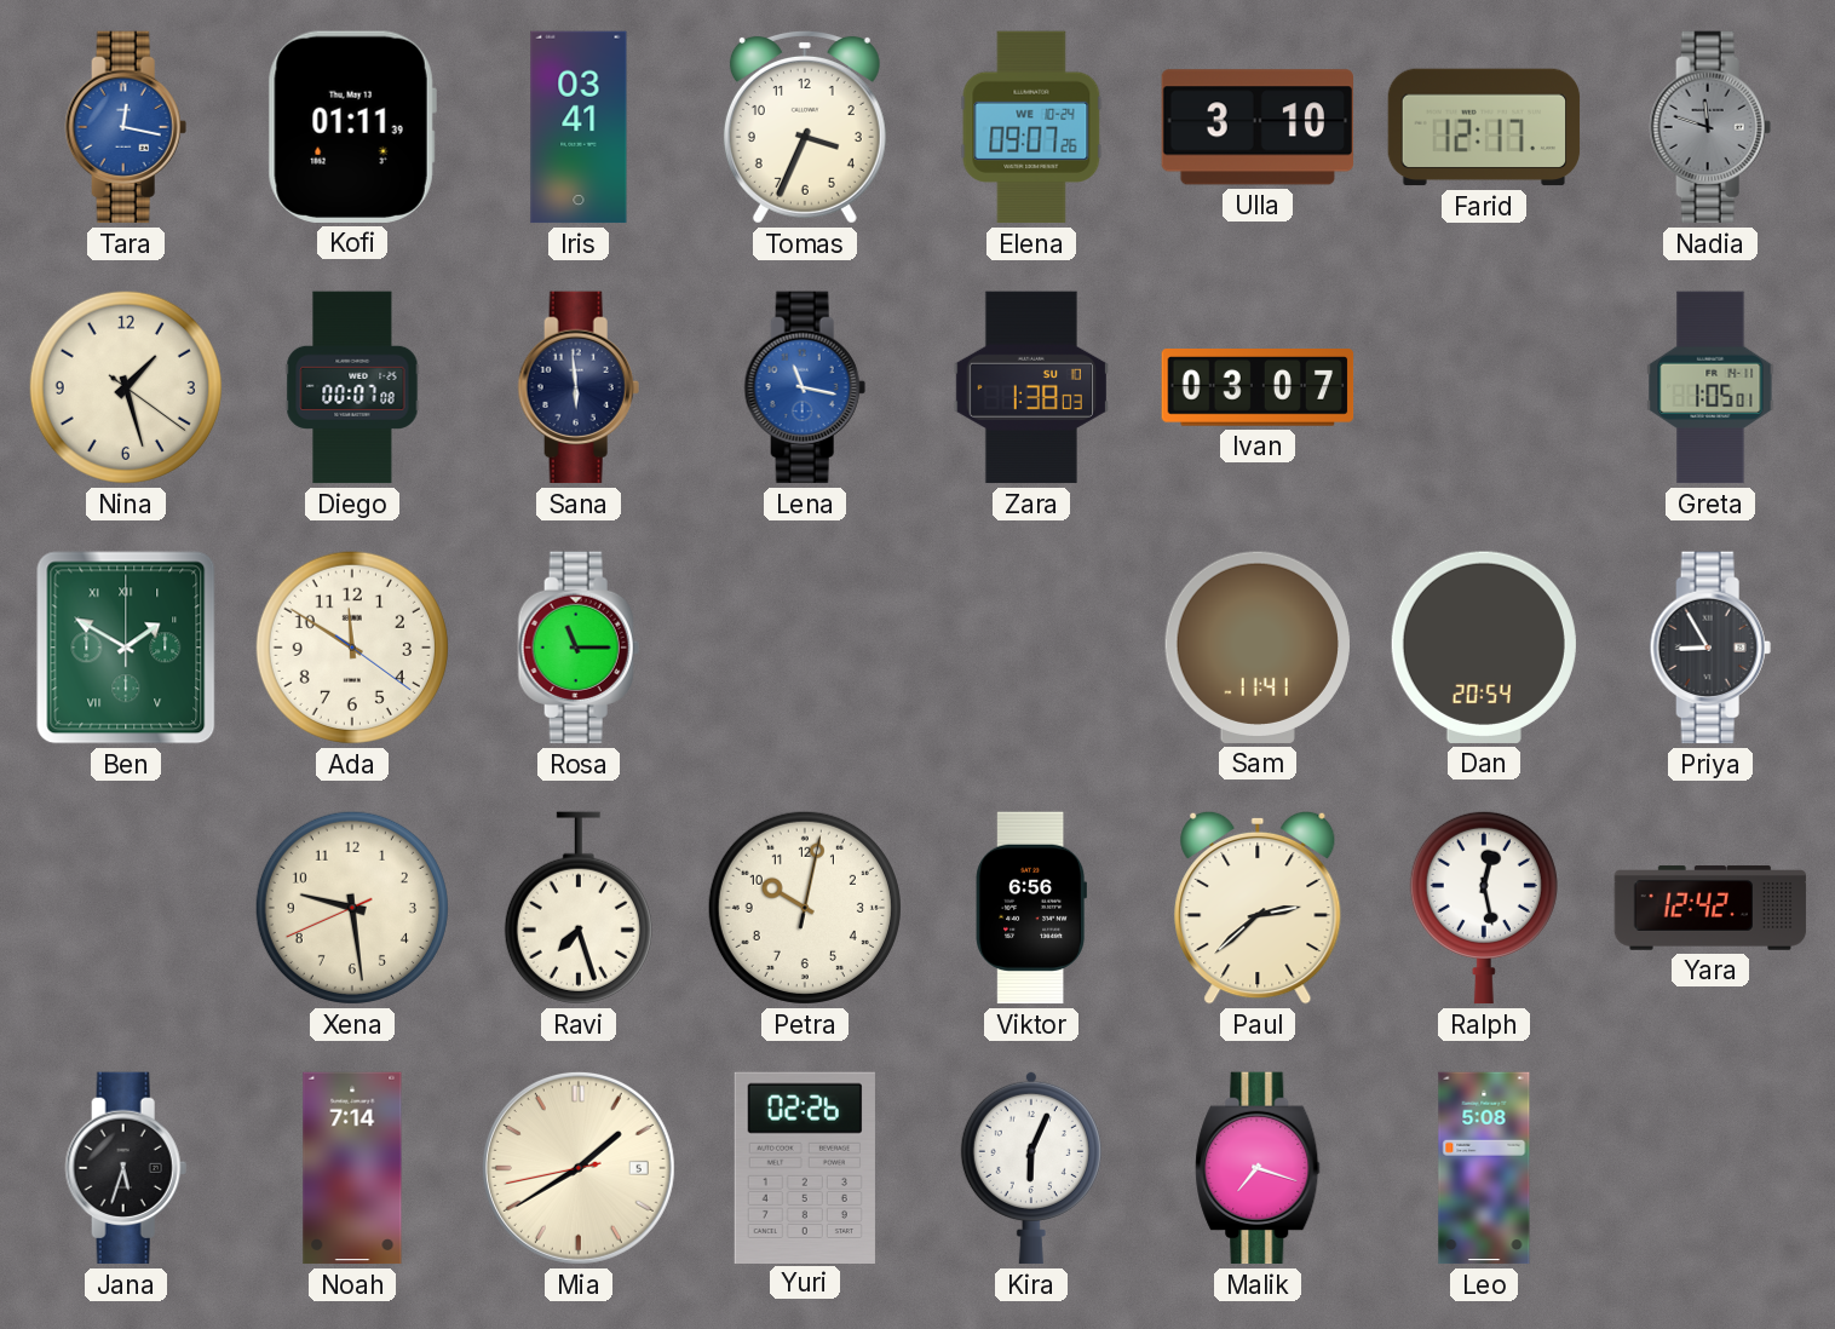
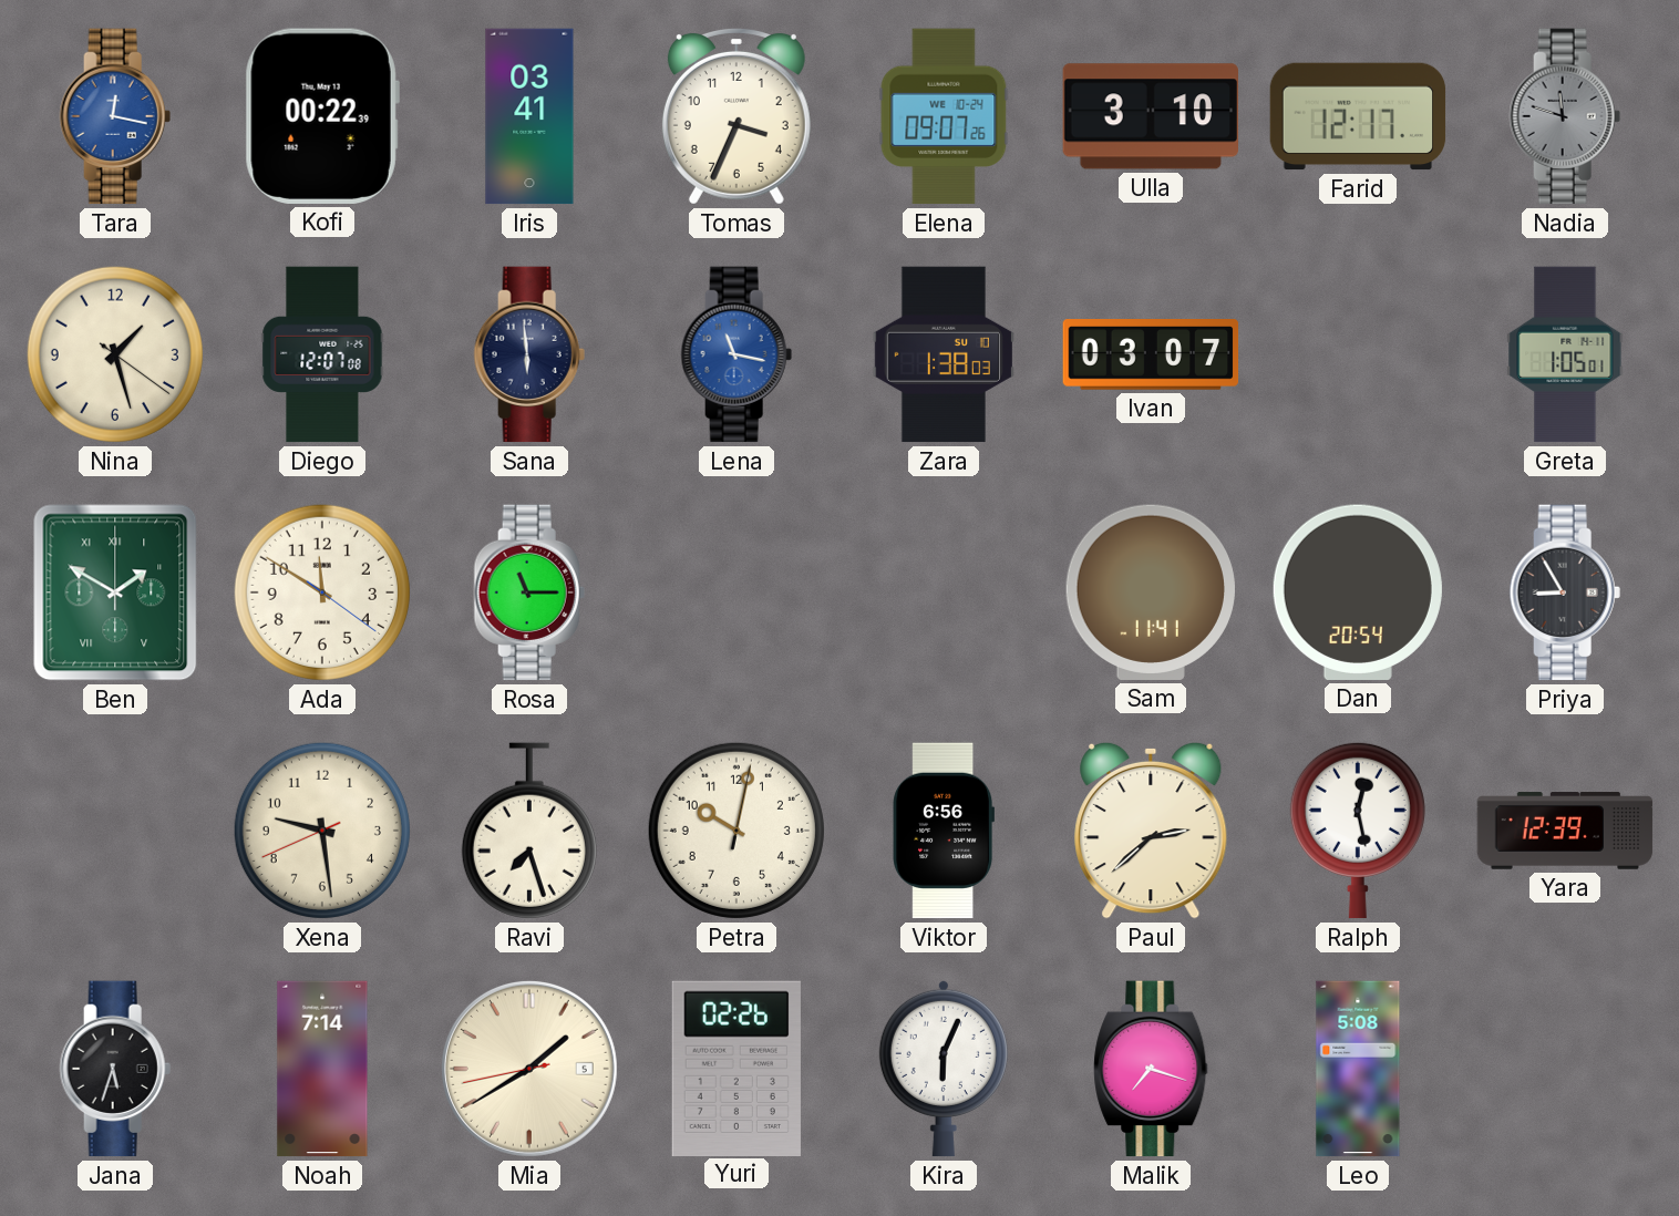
Kofi: 01:11 -> 00:22 (322, 116)
Diego: 00:07 -> 12:07 (322, 354)
Yara: 12:42 -> 12:39 (1565, 831)
